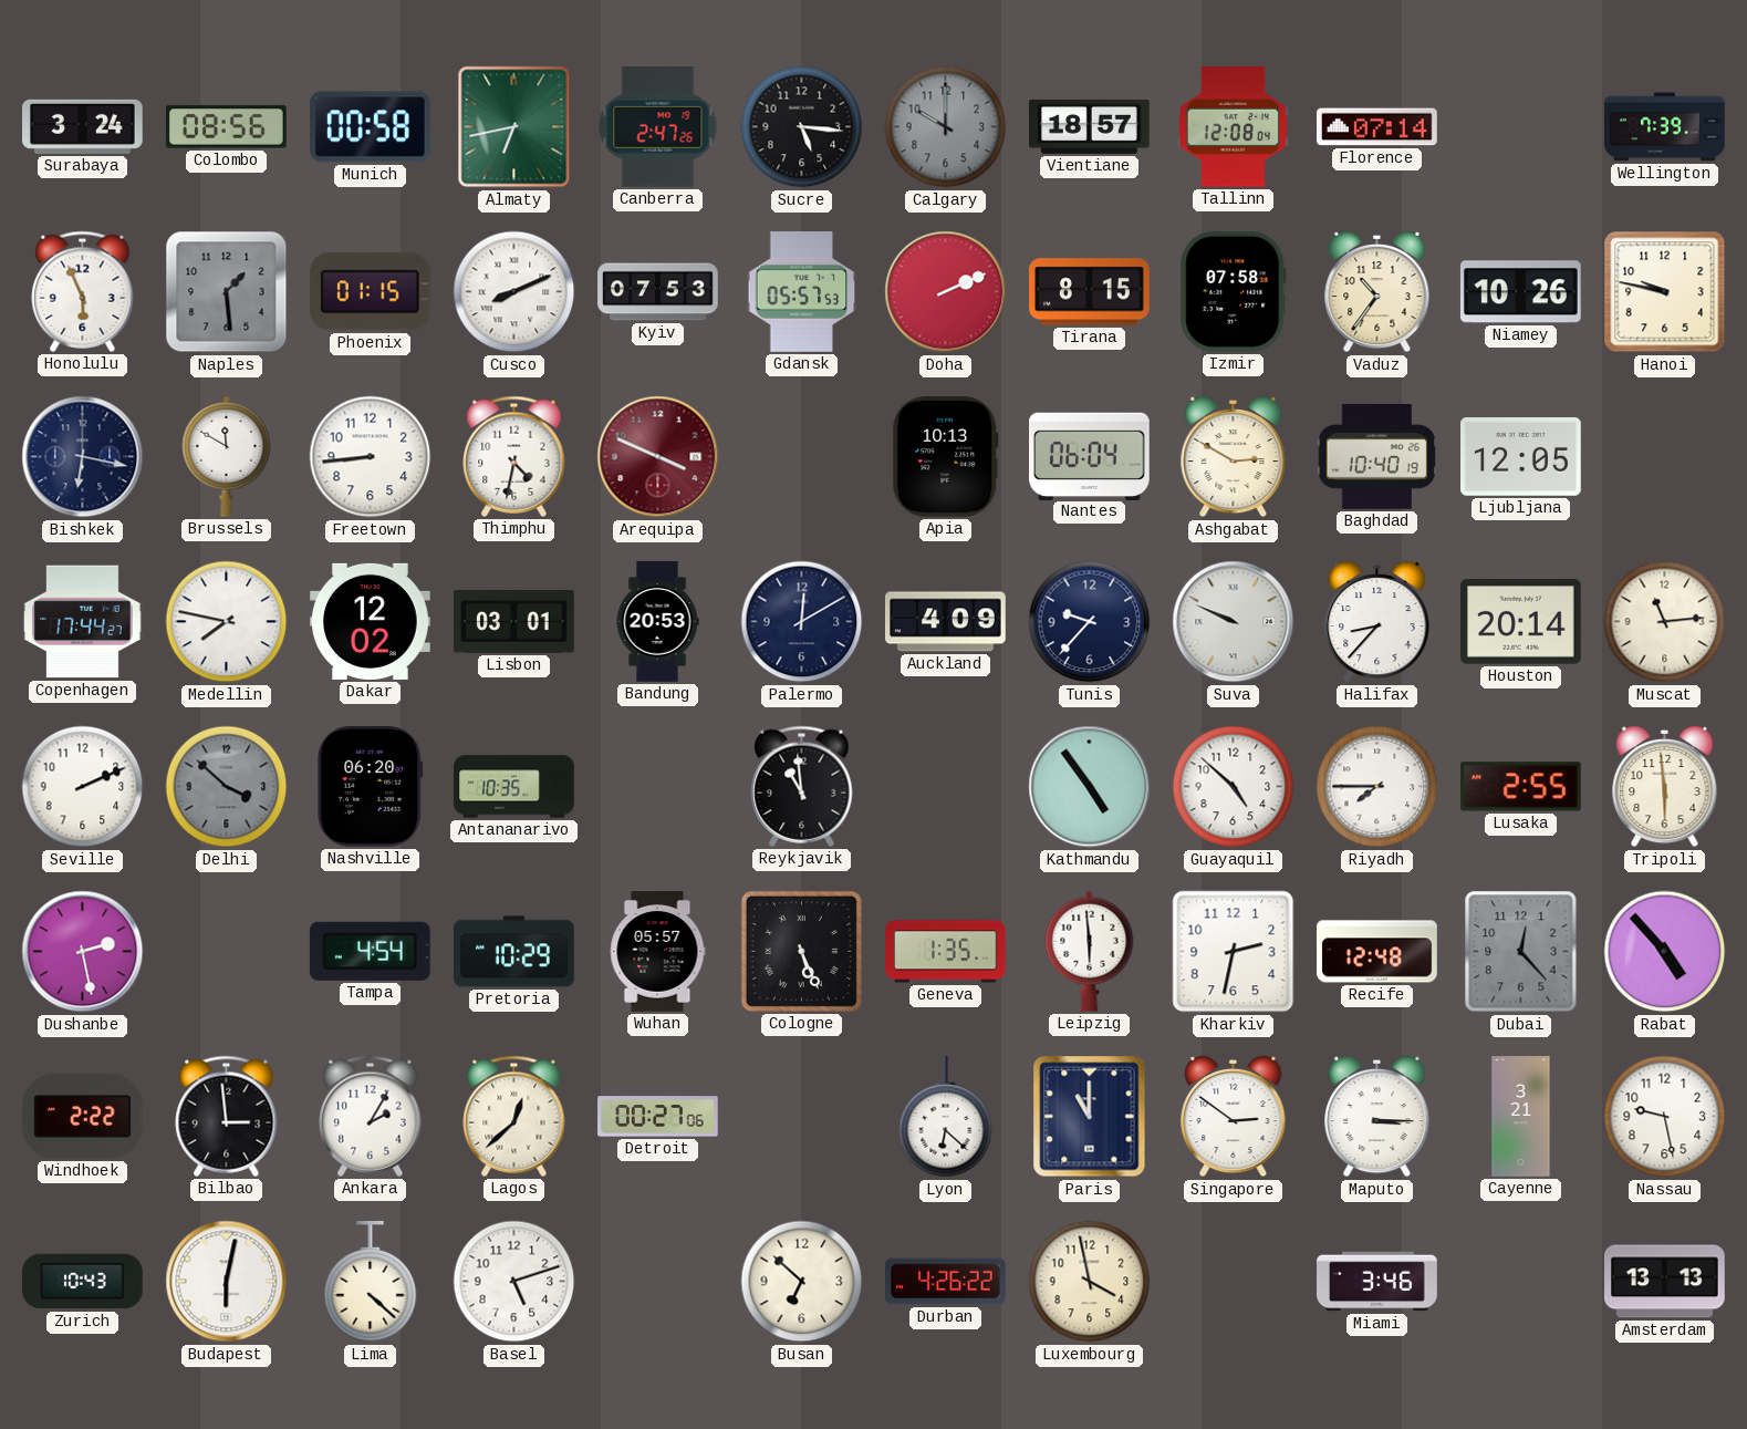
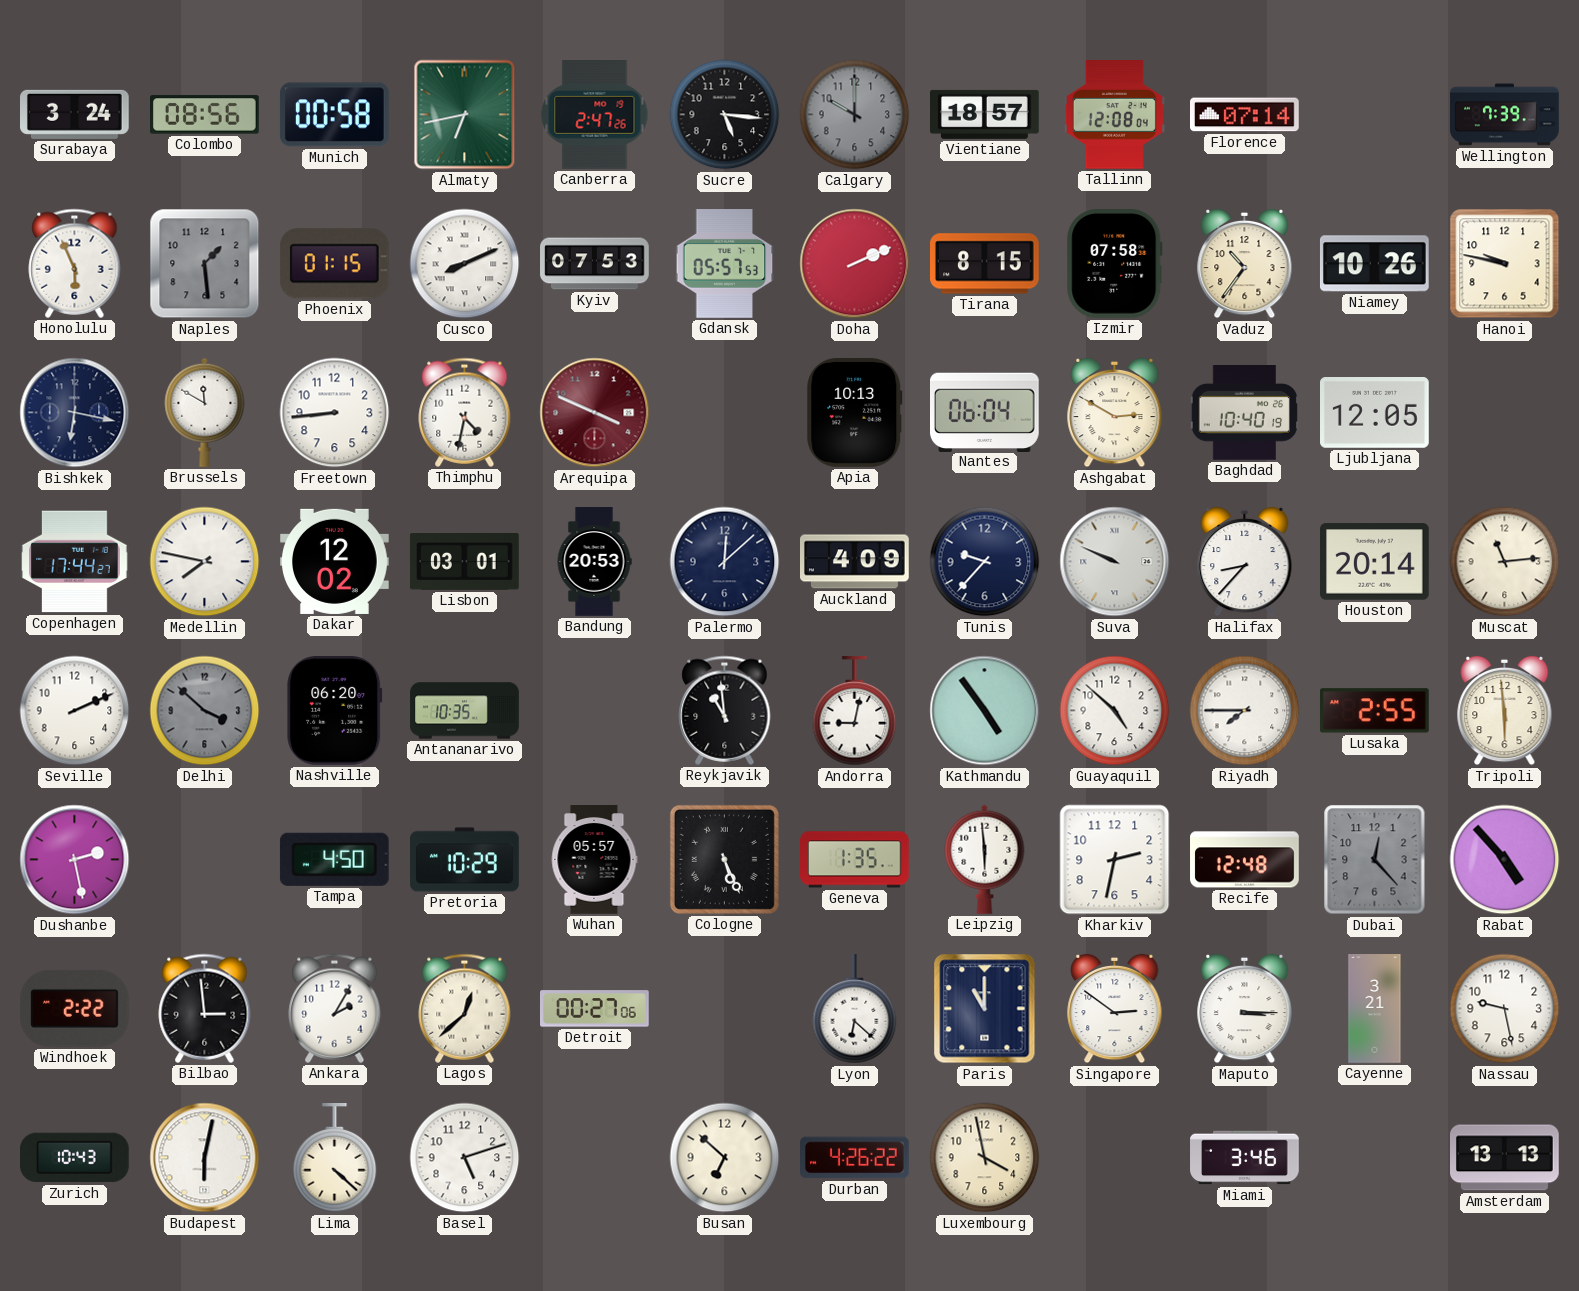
Palermo: 12:10 -> 12:08 (725, 562)
Andorra: none -> 9:02 (855, 711)
Tampa: 4:54 -> 4:50 (334, 859)
